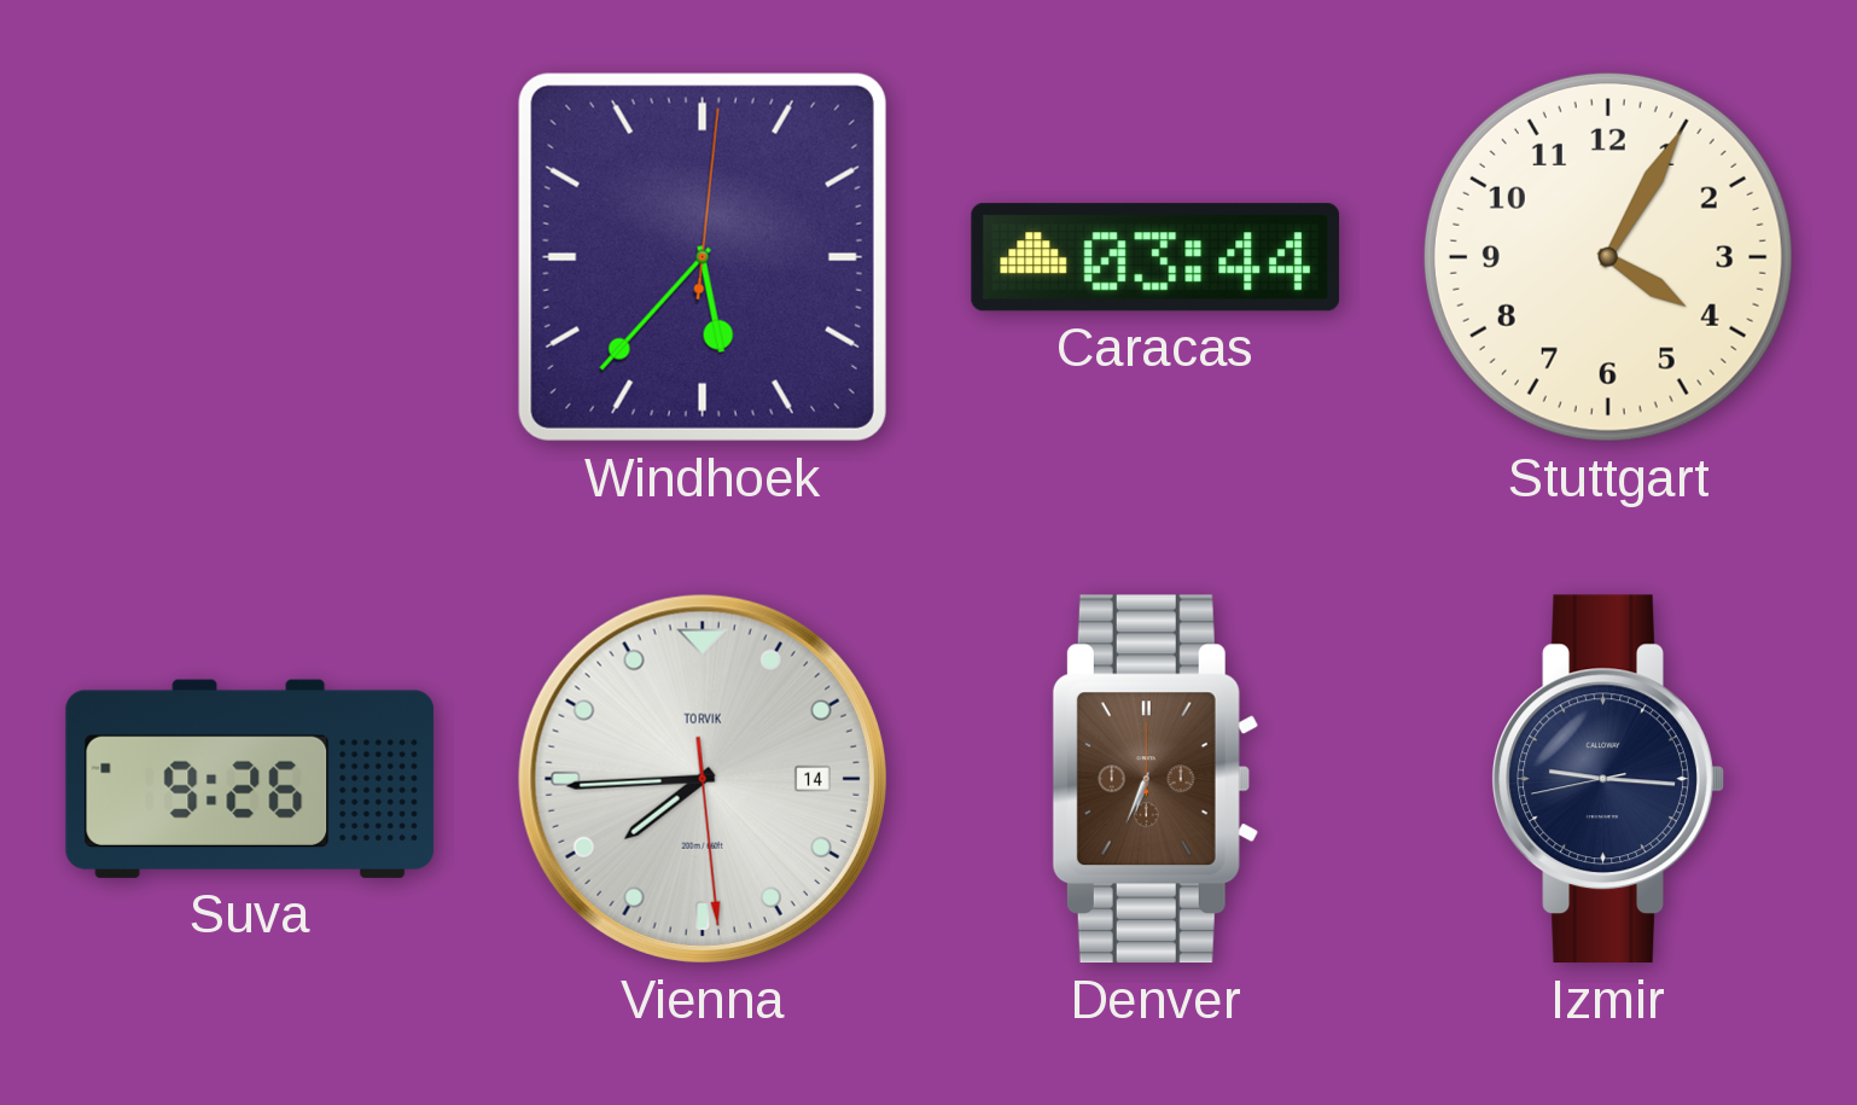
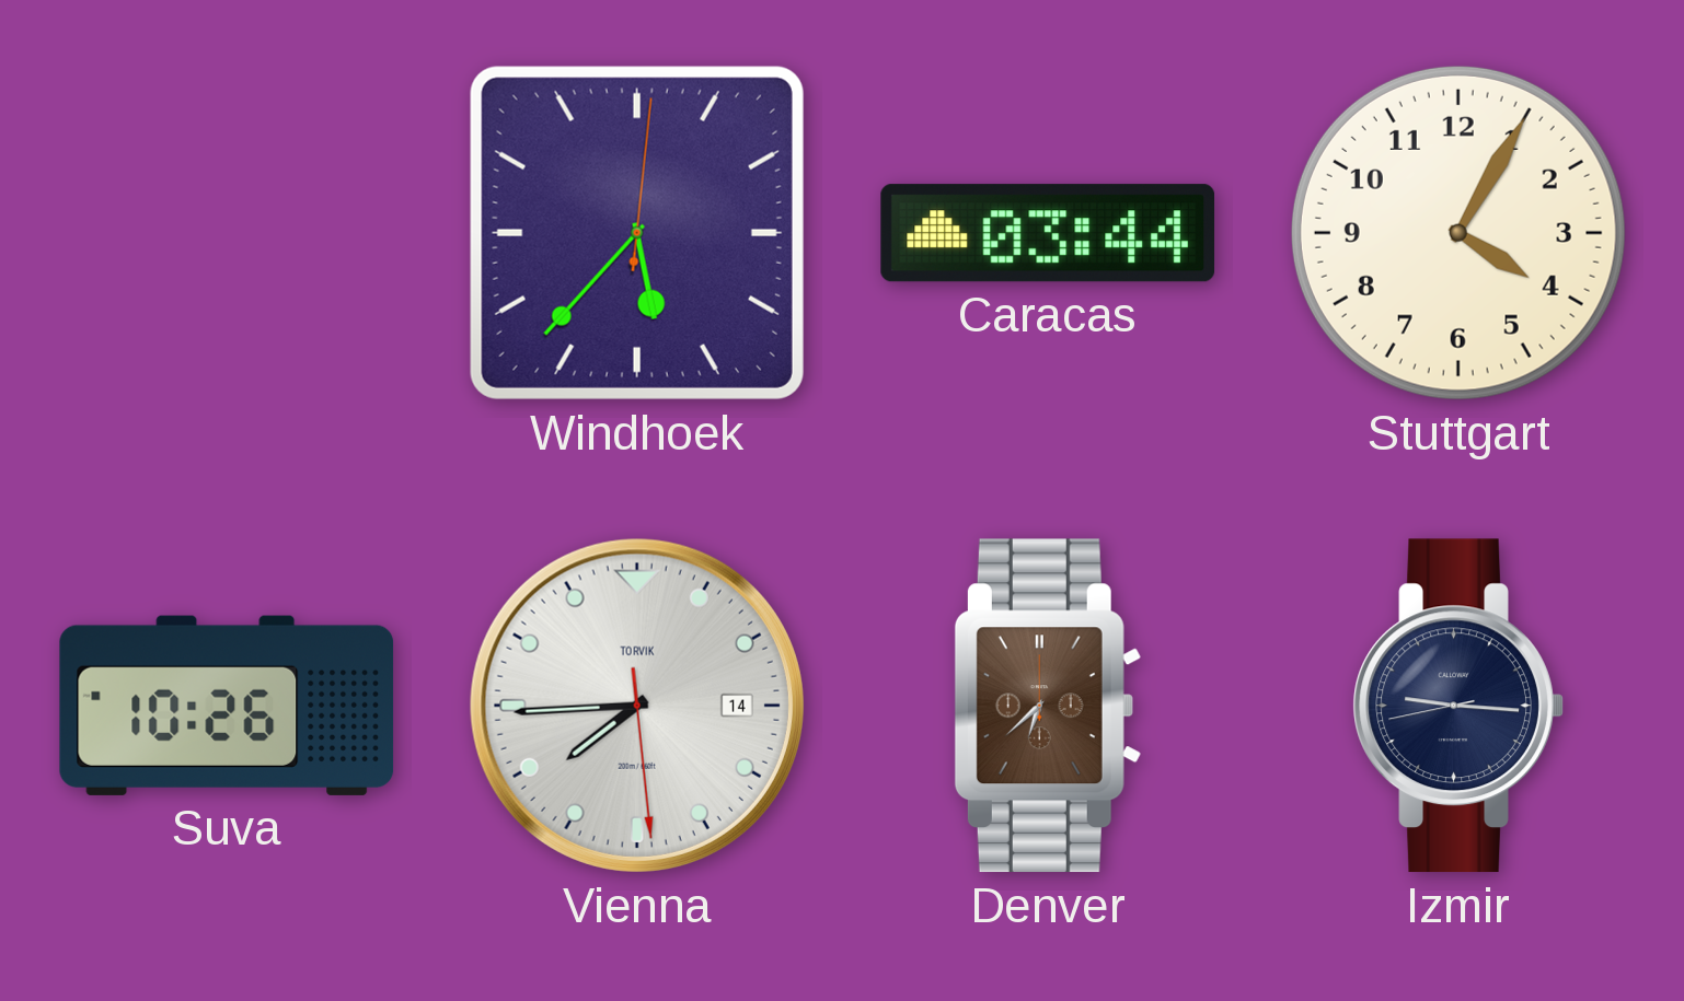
Suva: 9:26 -> 10:26 (227, 706)
Denver: 6:34 -> 6:38 (1048, 706)
